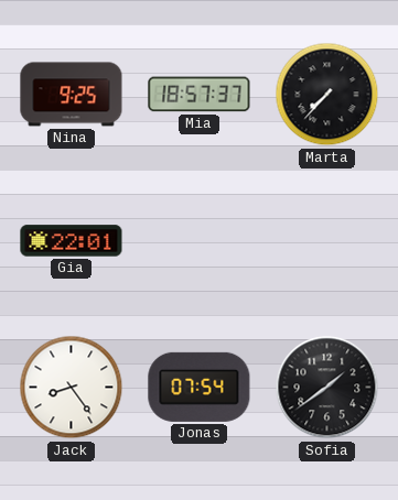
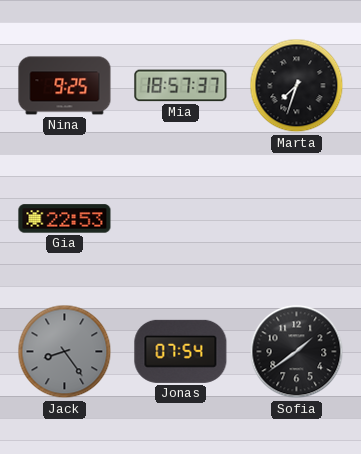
Marta: 7:37 -> 7:33 (297, 86)
Gia: 22:01 -> 22:53 (65, 219)
Jack dial: white -> grey (65, 352)
